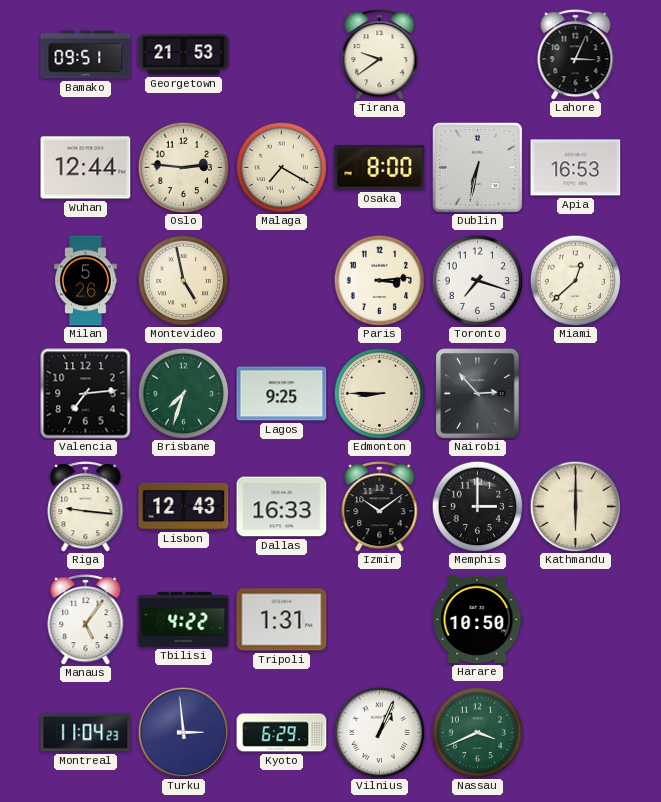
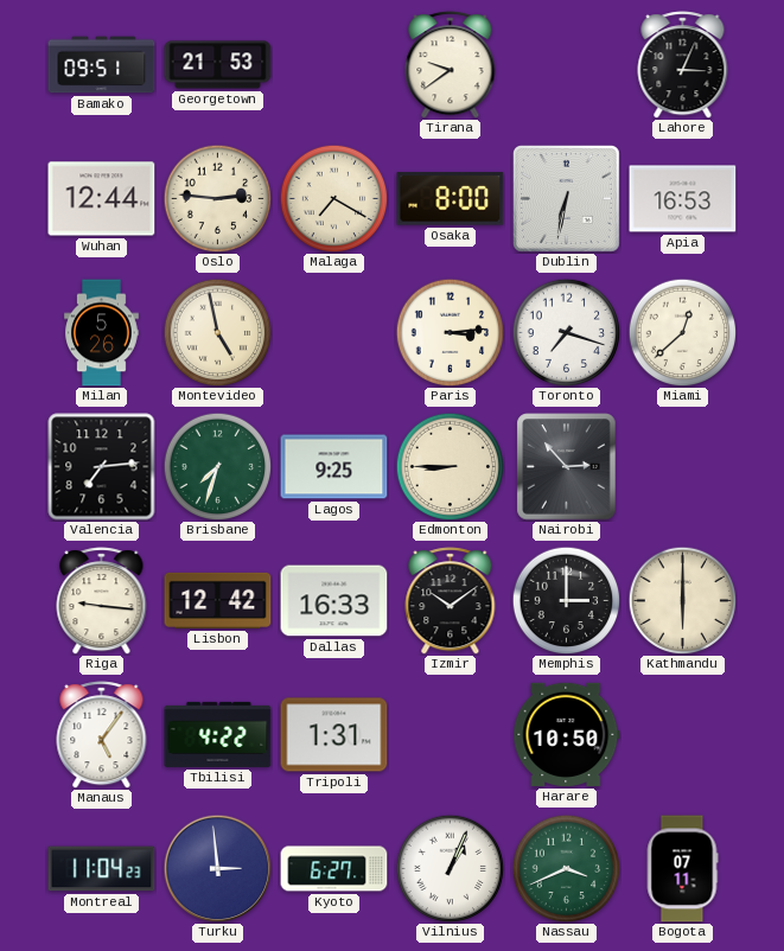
Lisbon: 12:43 -> 12:42 (218, 600)
Kyoto: 6:29 -> 6:27 (334, 869)
Bogota: none -> 07:11 (682, 869)
